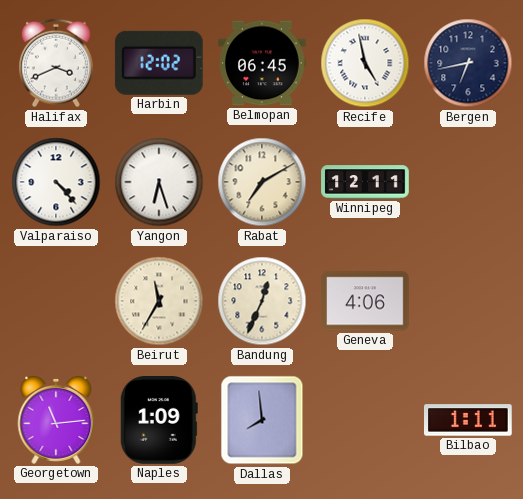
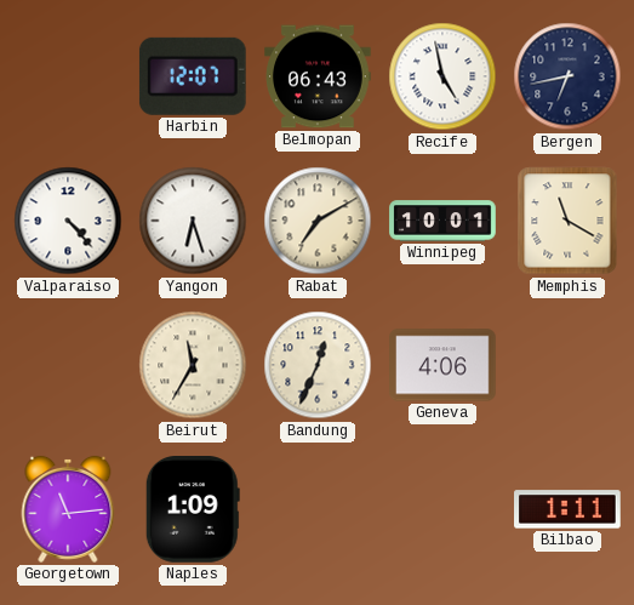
Halifax: 3:41 -> none (56, 63)
Harbin: 12:02 -> 12:07 (193, 76)
Belmopan: 06:45 -> 06:43 (318, 76)
Winnipeg: 12:11 -> 10:01 (442, 221)
Memphis: none -> 11:20 (567, 221)
Dallas: 7:59 -> none (262, 420)
